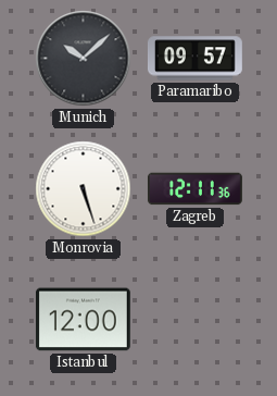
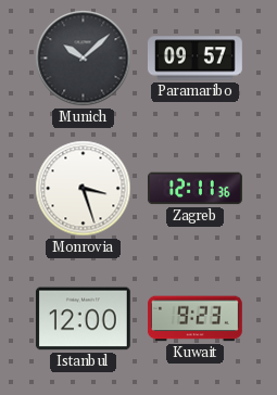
Monrovia: 5:27 -> 3:27 (84, 189)
Kuwait: none -> 9:23 (194, 319)
